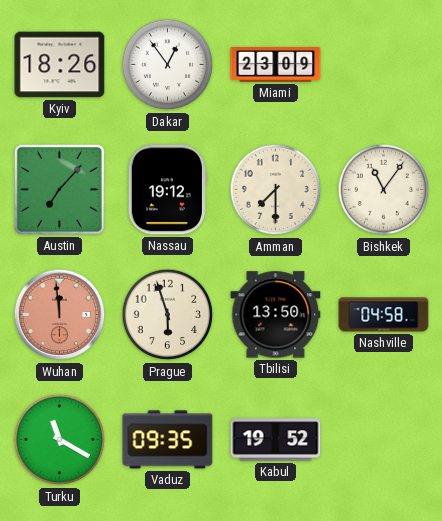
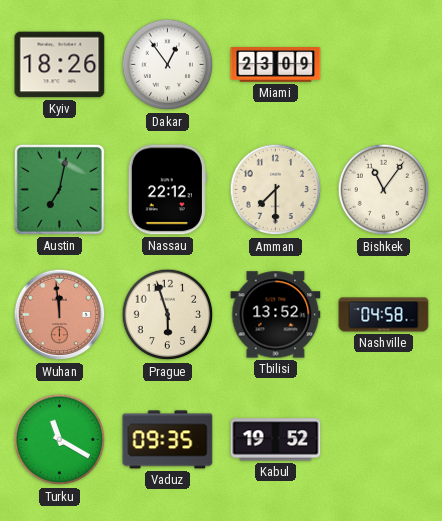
Austin: 7:07 -> 7:02 (59, 189)
Nassau: 19:12 -> 22:12 (167, 190)
Tbilisi: 13:50 -> 13:52 (276, 315)
